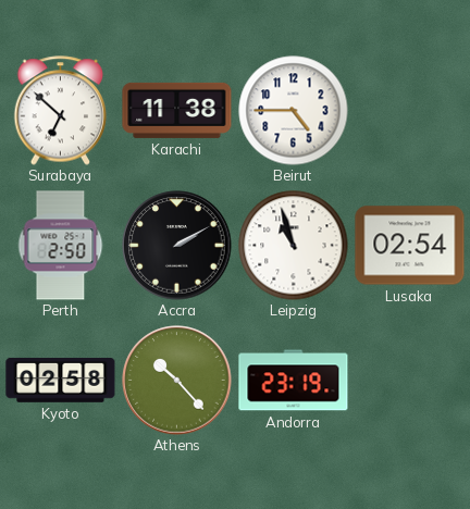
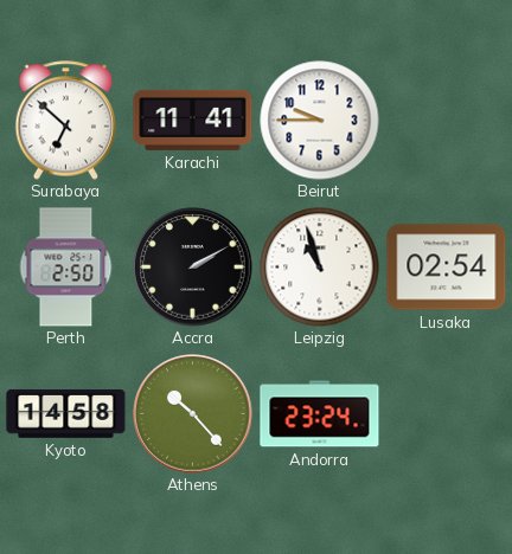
Karachi: 11:38 -> 11:41 (193, 120)
Beirut: 4:45 -> 9:45 (320, 121)
Kyoto: 02:58 -> 14:58 (66, 413)
Andorra: 23:19 -> 23:24 (320, 414)
